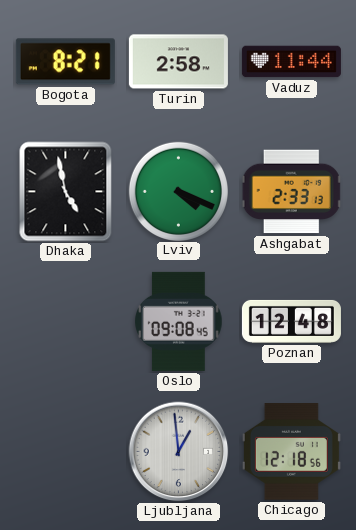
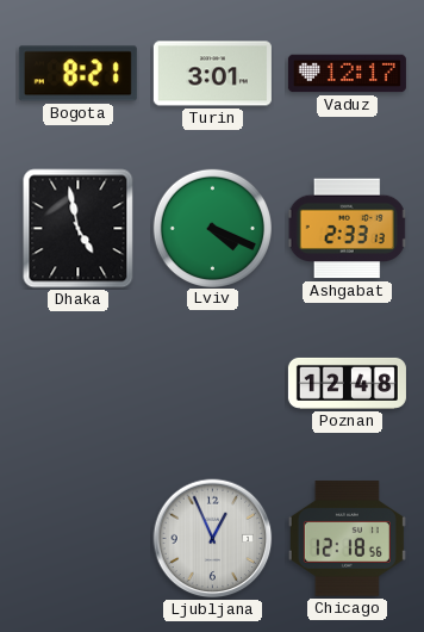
Turin: 2:58 -> 3:01 (212, 74)
Vaduz: 11:44 -> 12:17 (347, 74)
Oslo: 09:08 -> none (179, 321)
Ljubljana: 12:59 -> 12:56 (213, 539)
